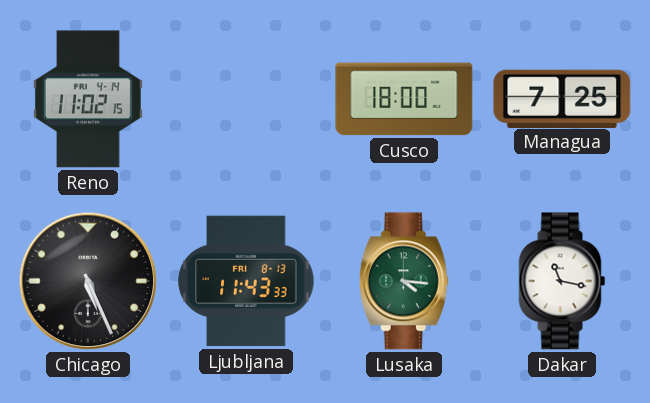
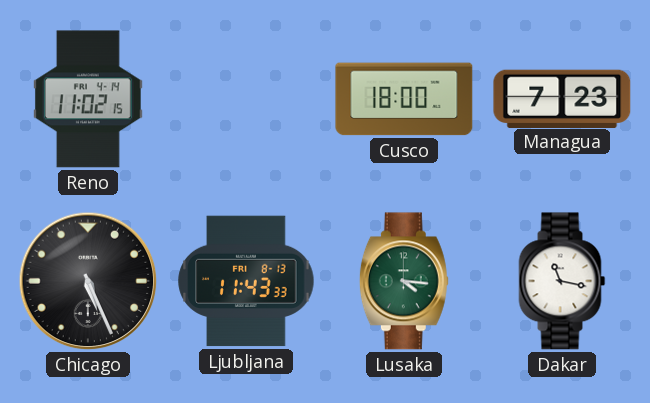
Managua: 7:25 -> 7:23 (562, 98)
